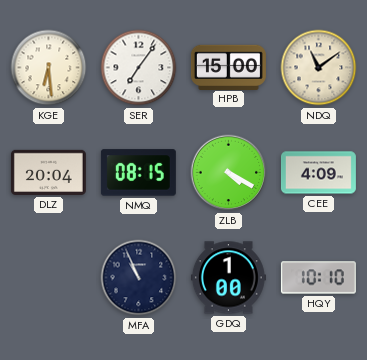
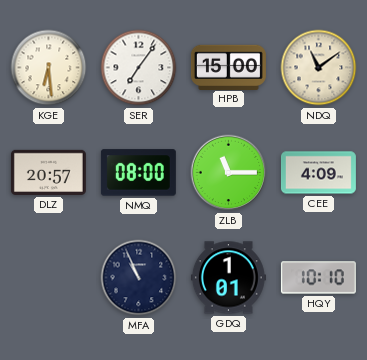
DLZ: 20:04 -> 20:57 (48, 172)
NMQ: 08:15 -> 08:00 (138, 173)
ZLB: 4:20 -> 11:15 (229, 173)
GDQ: 1:00 -> 1:01 (228, 278)
